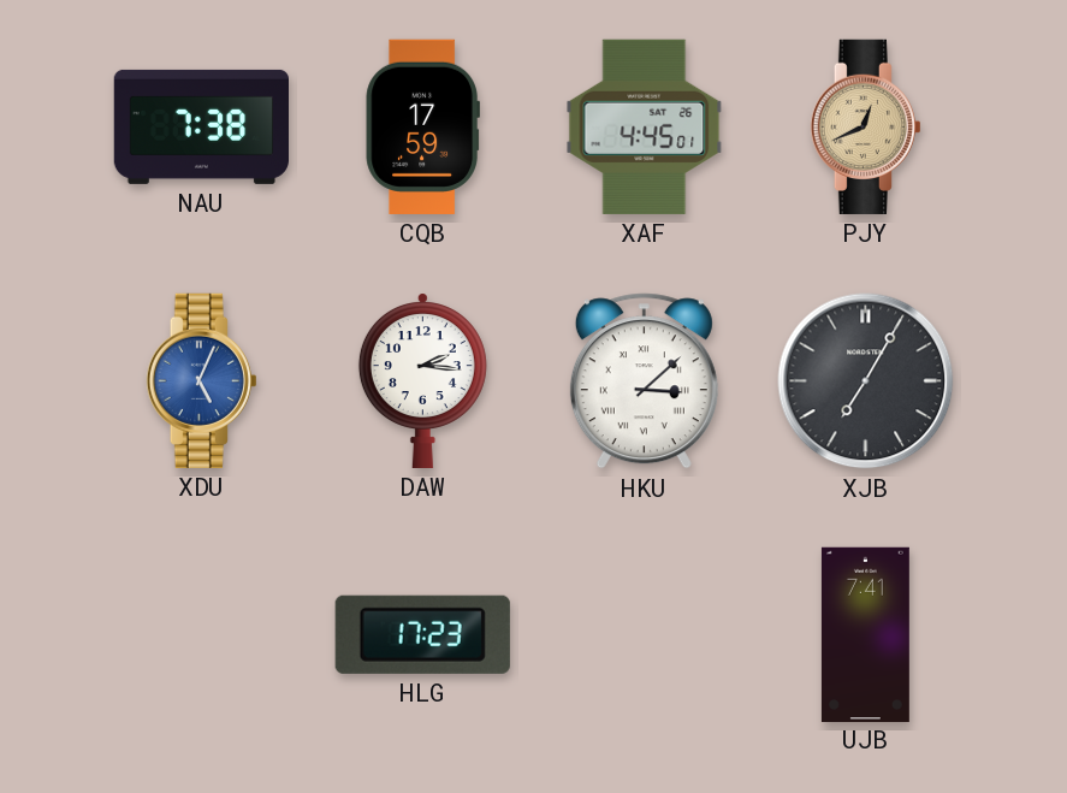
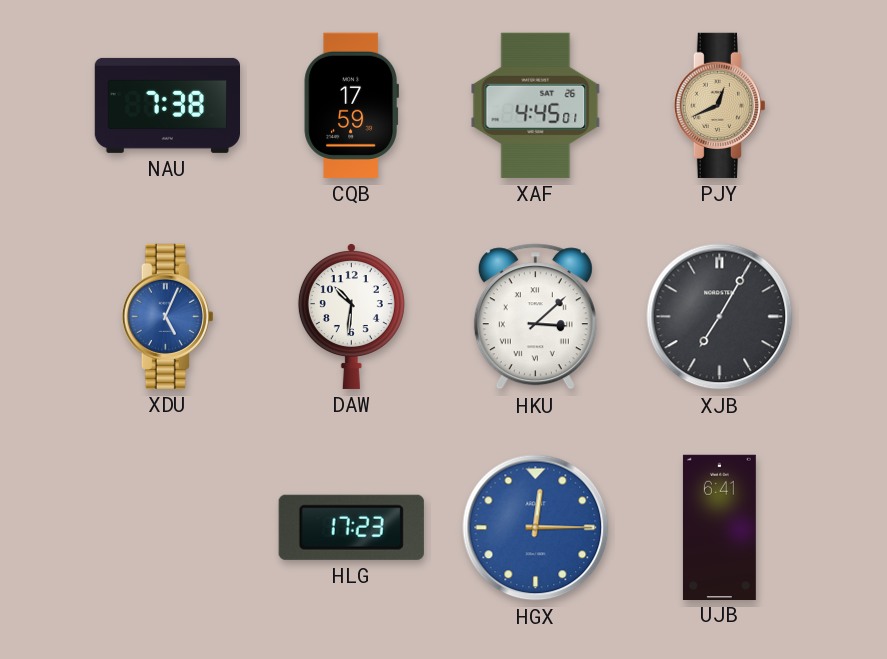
DAW: 2:16 -> 10:31 (351, 317)
HGX: none -> 12:15 (536, 528)
UJB: 7:41 -> 6:41 (719, 527)
